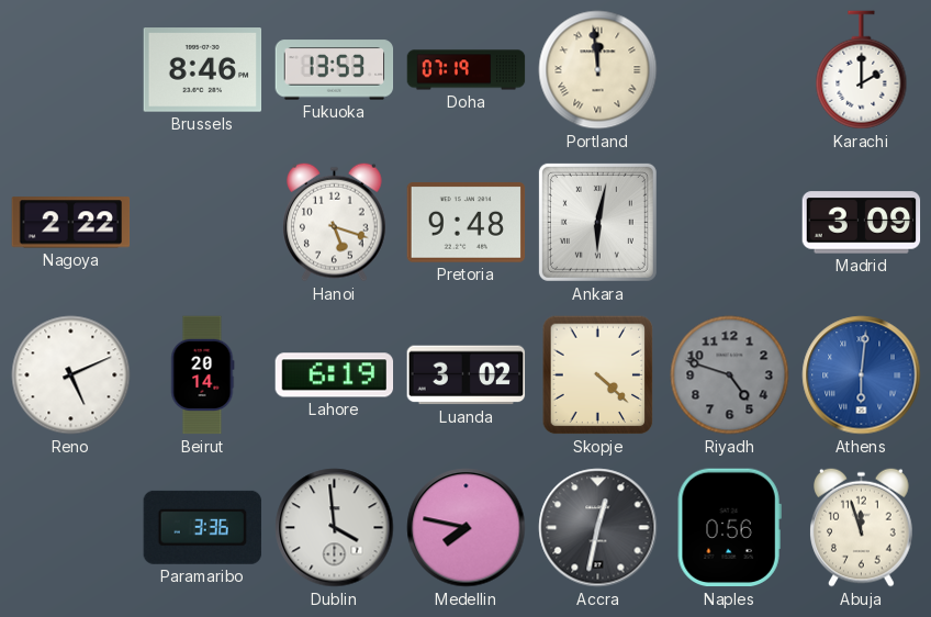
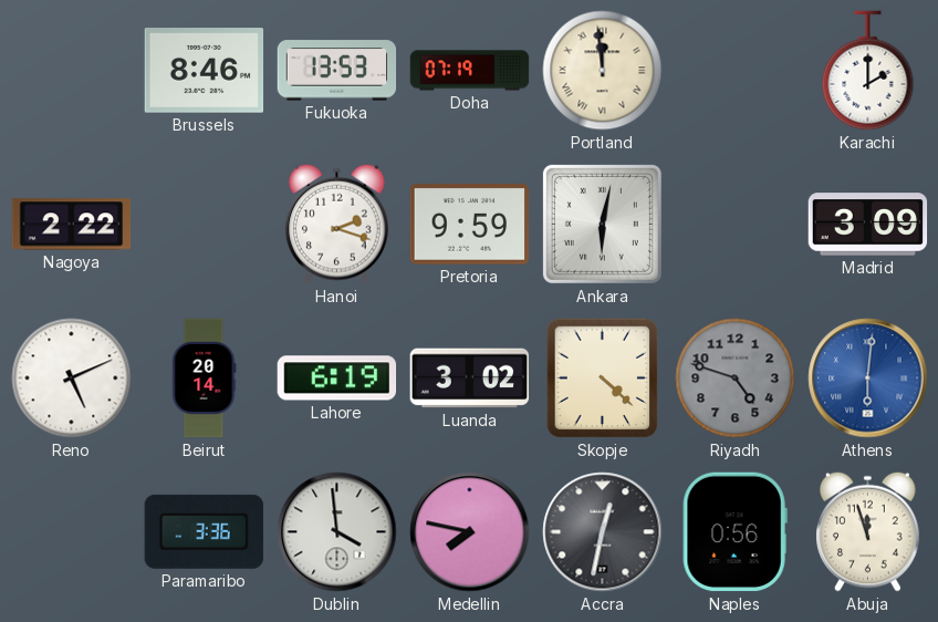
Hanoi: 5:18 -> 2:18 (337, 224)
Pretoria: 9:48 -> 9:59 (470, 225)
